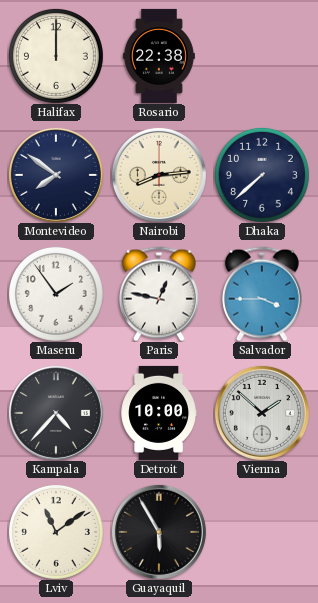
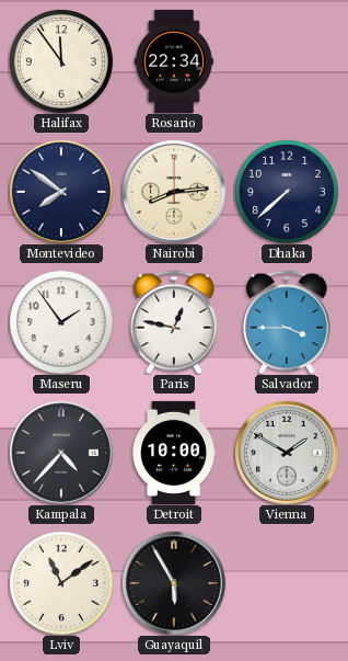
Halifax: 12:00 -> 11:54 (61, 61)
Rosario: 22:38 -> 22:34 (174, 61)
Vienna: 1:52 -> 1:50 (287, 453)
